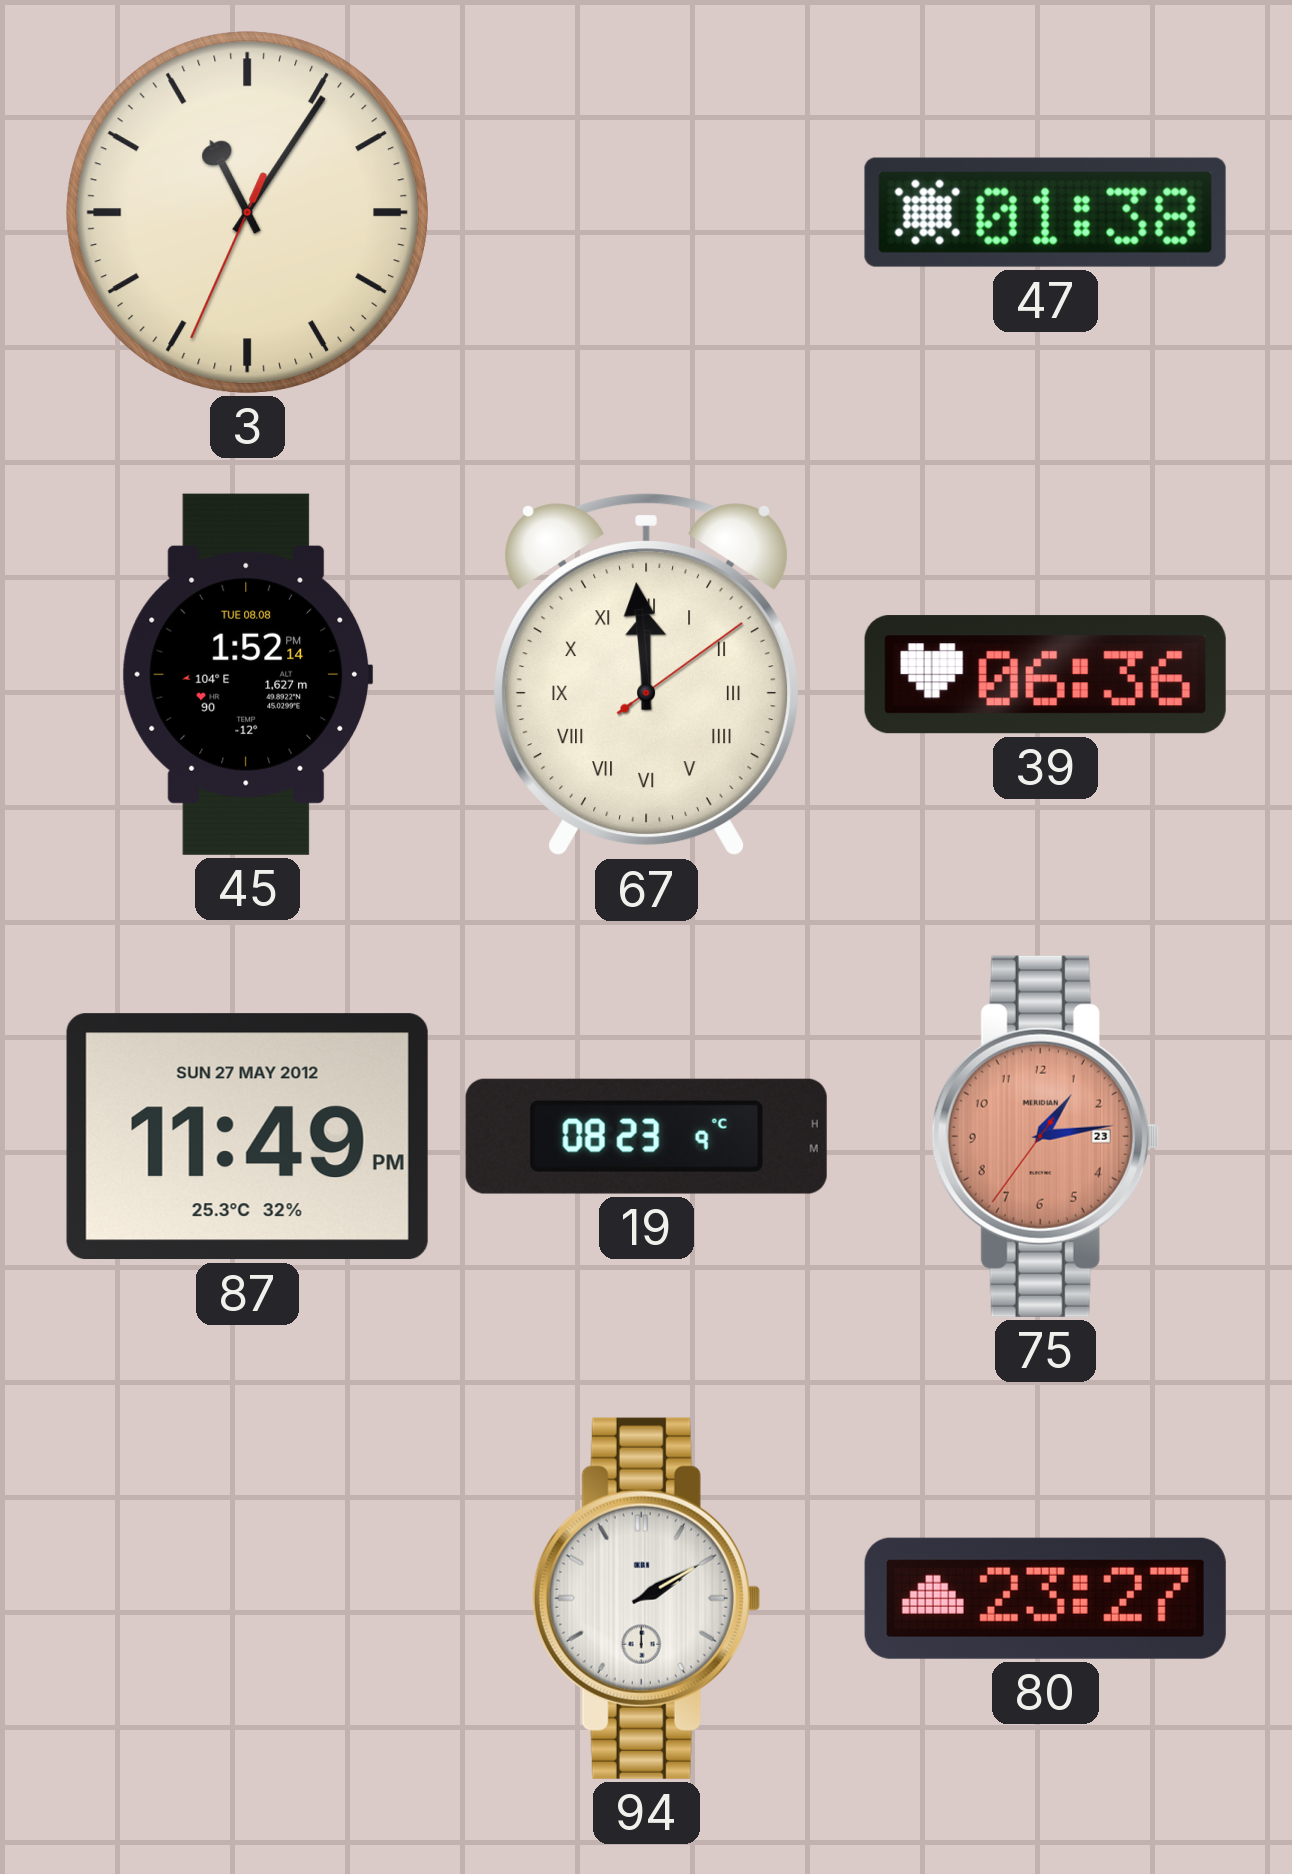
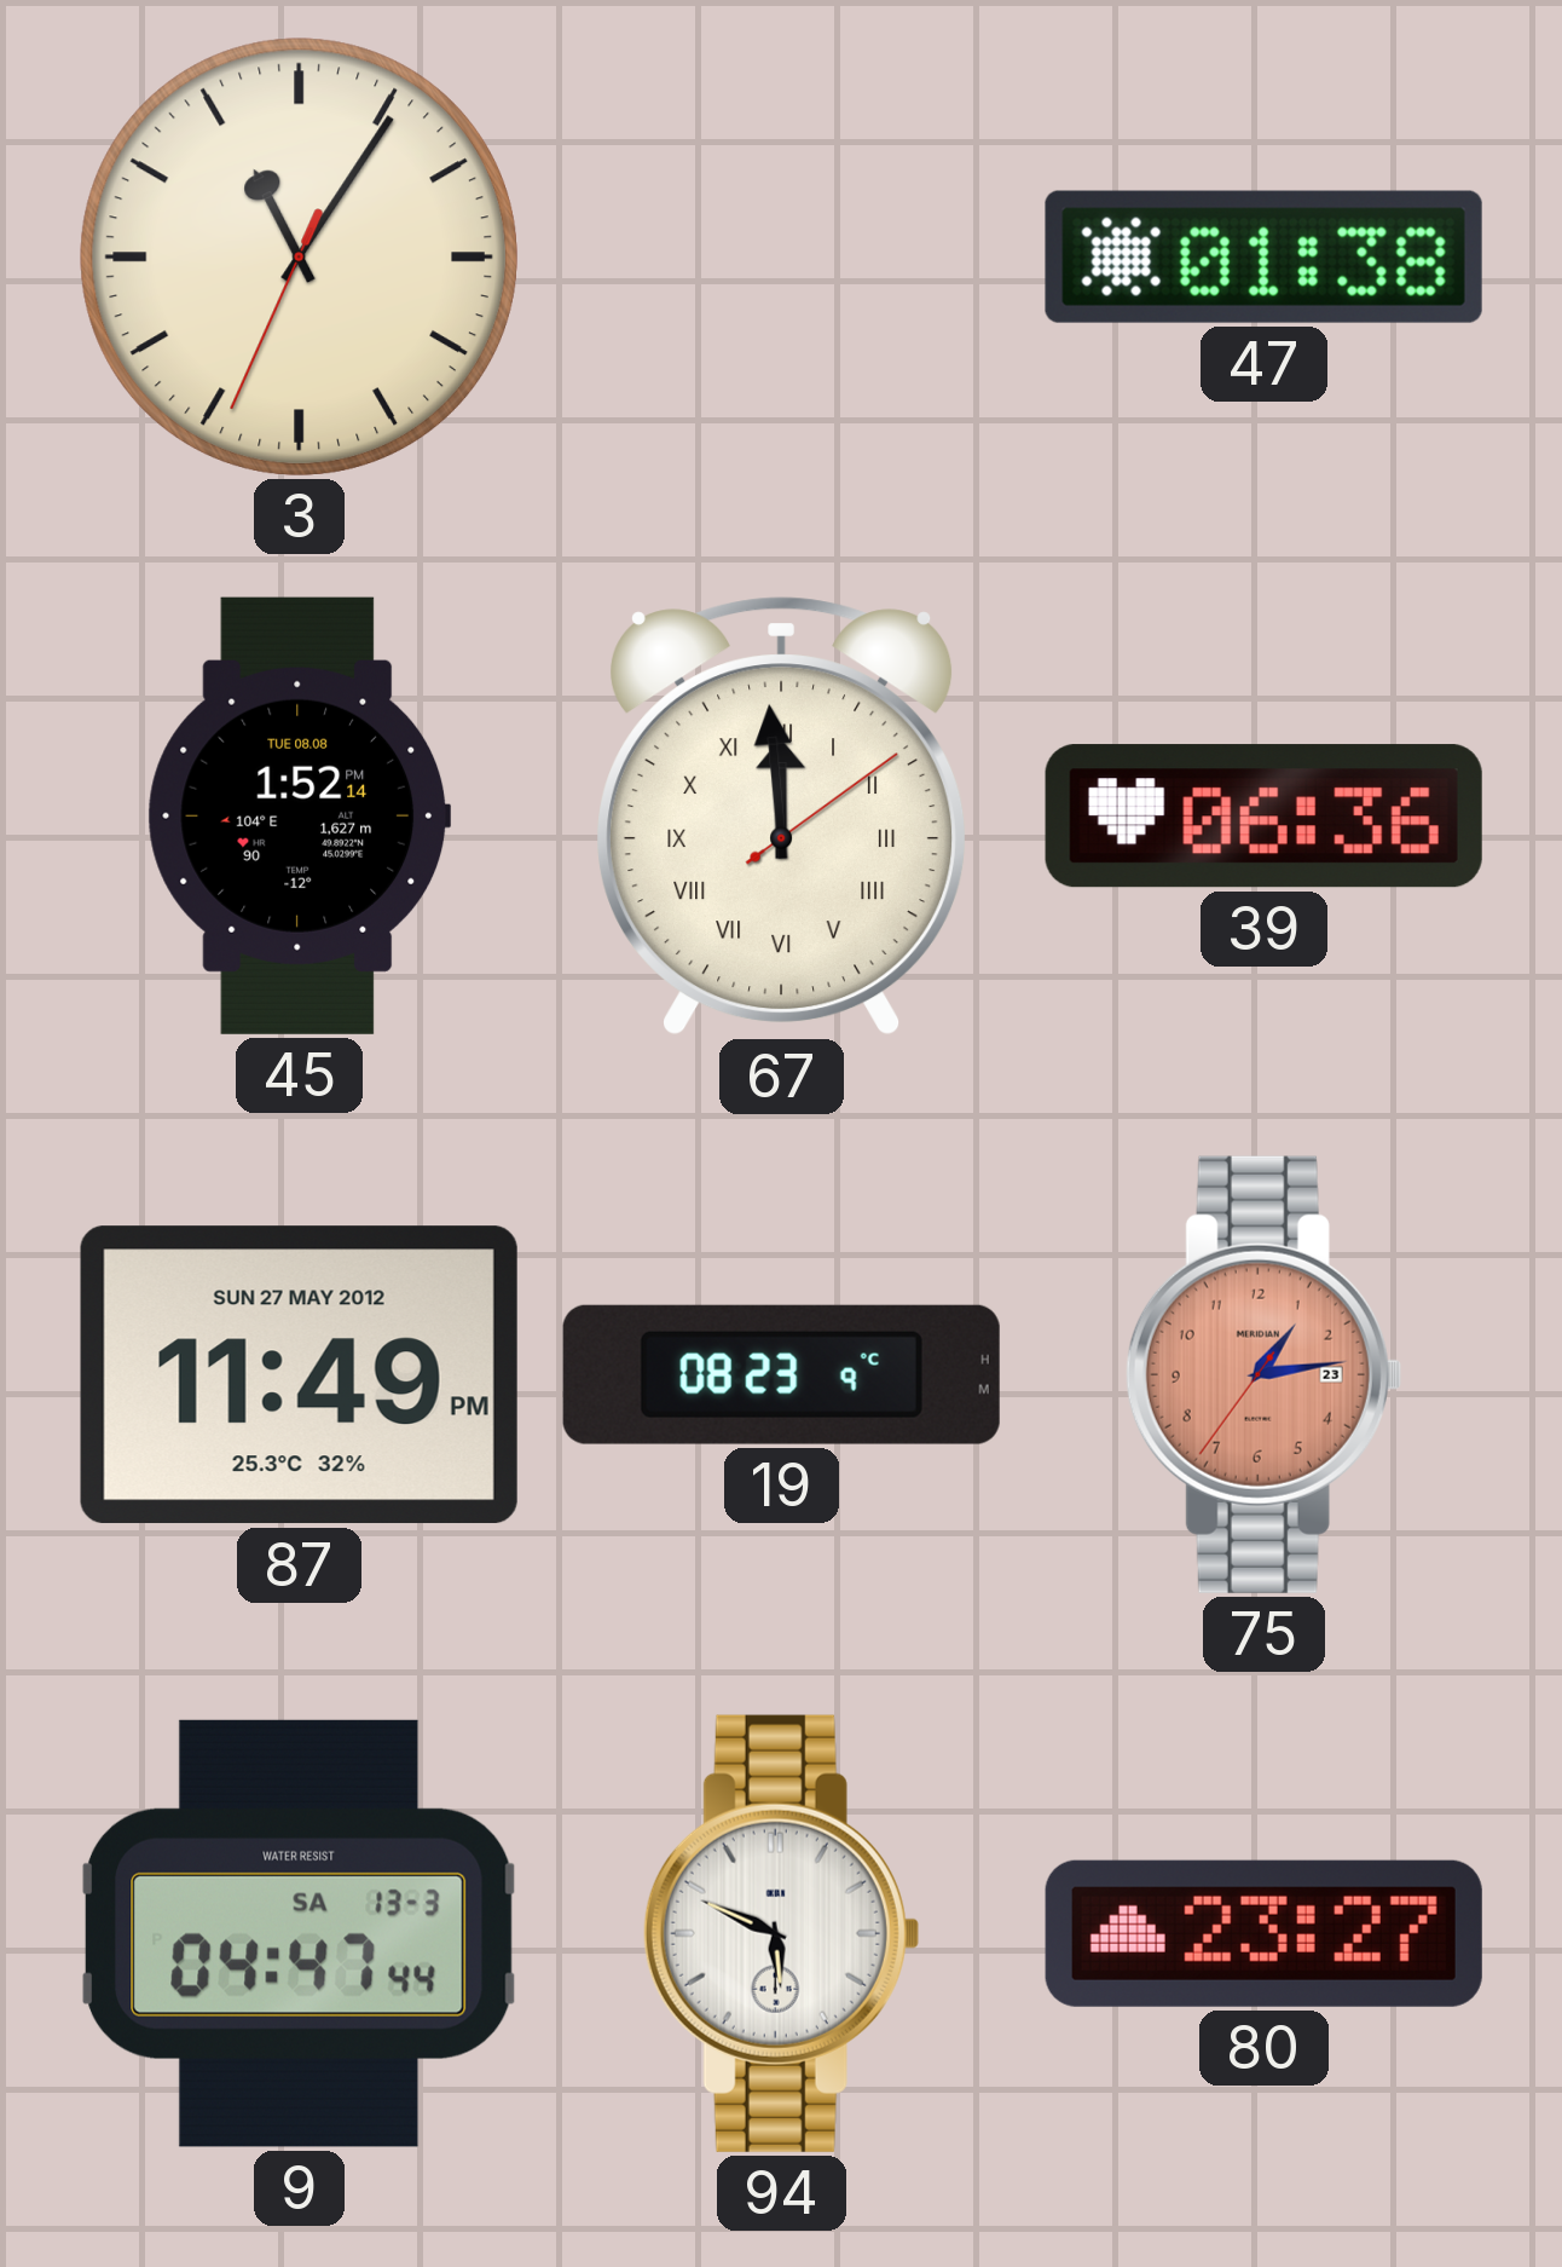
9: none -> 04:47 (299, 1933)
94: 2:10 -> 5:49 (781, 1933)
